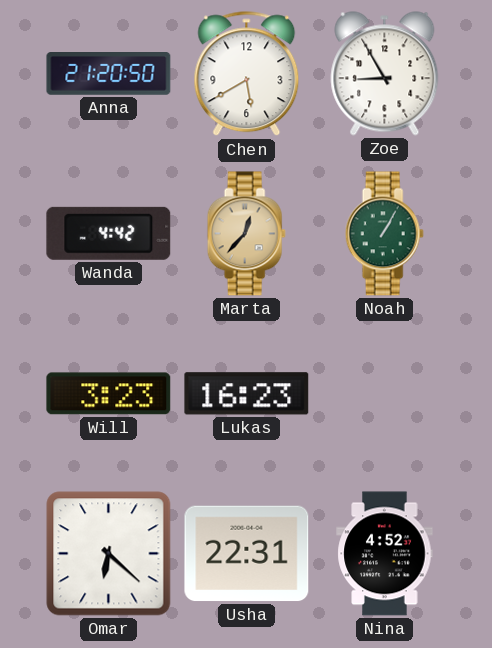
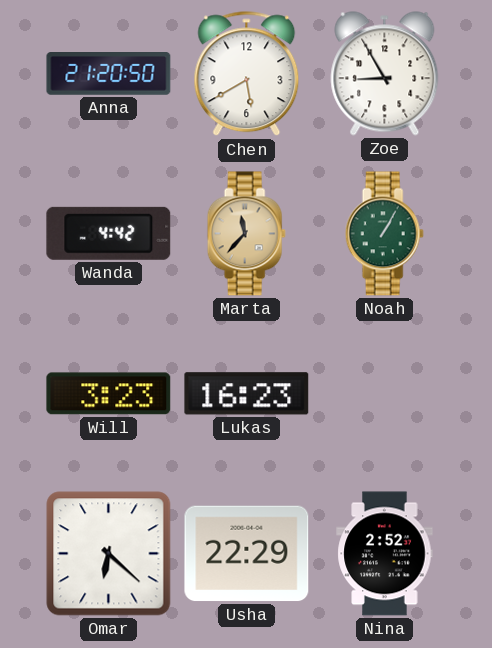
Marta: 12:37 -> 11:37 (246, 234)
Usha: 22:31 -> 22:29 (247, 554)
Nina: 4:52 -> 2:52 (385, 554)
